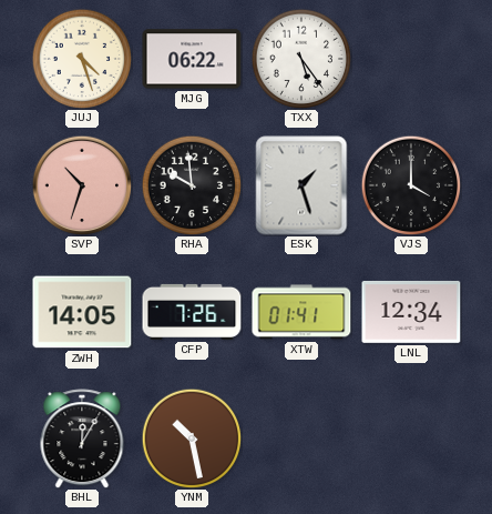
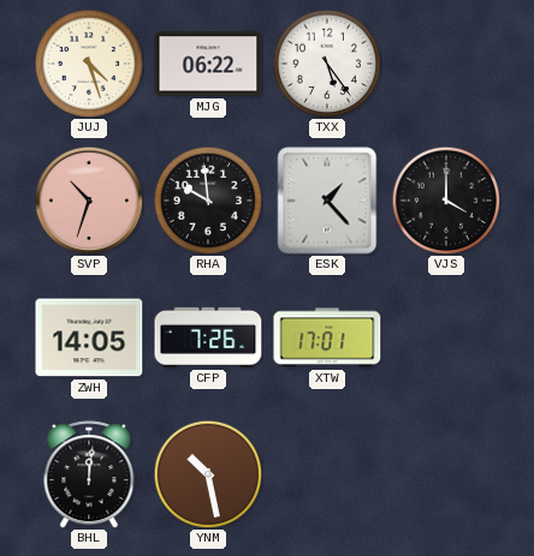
ESK: 1:27 -> 1:23 (327, 201)
XTW: 01:41 -> 17:01 (327, 337)
LNL: 12:34 -> none (411, 312)
BHL: 12:05 -> 12:01 (89, 474)
